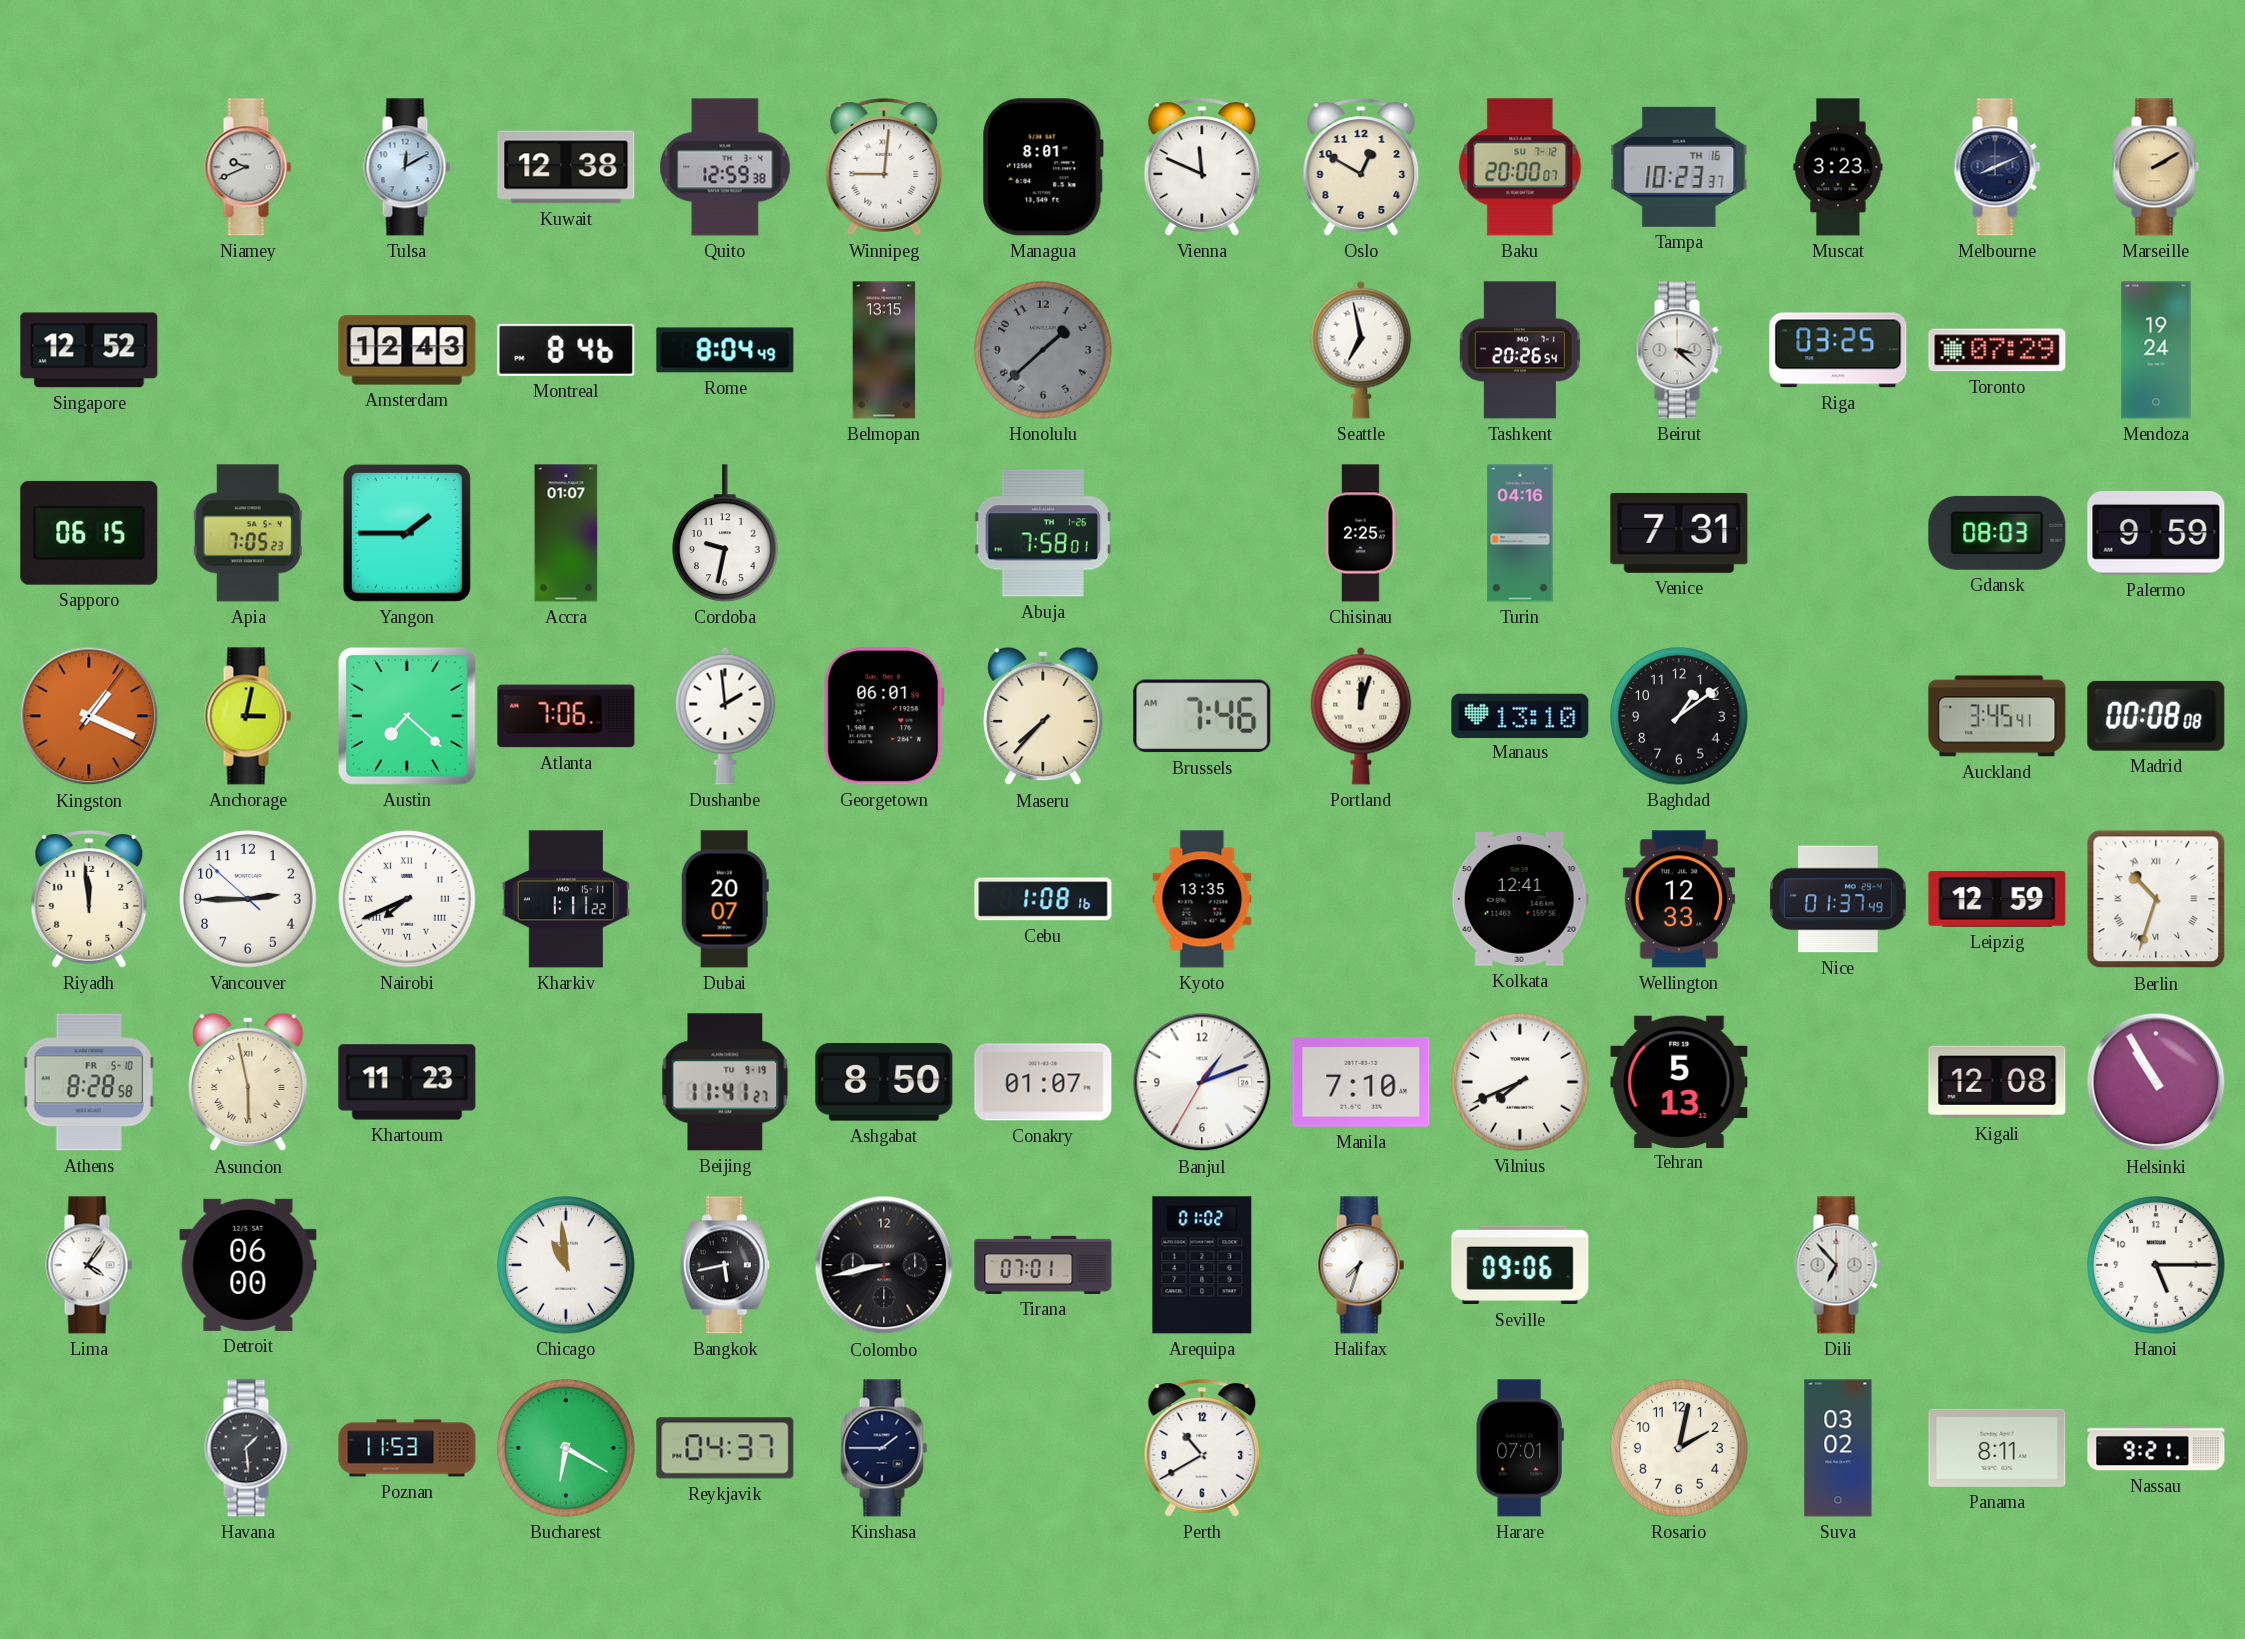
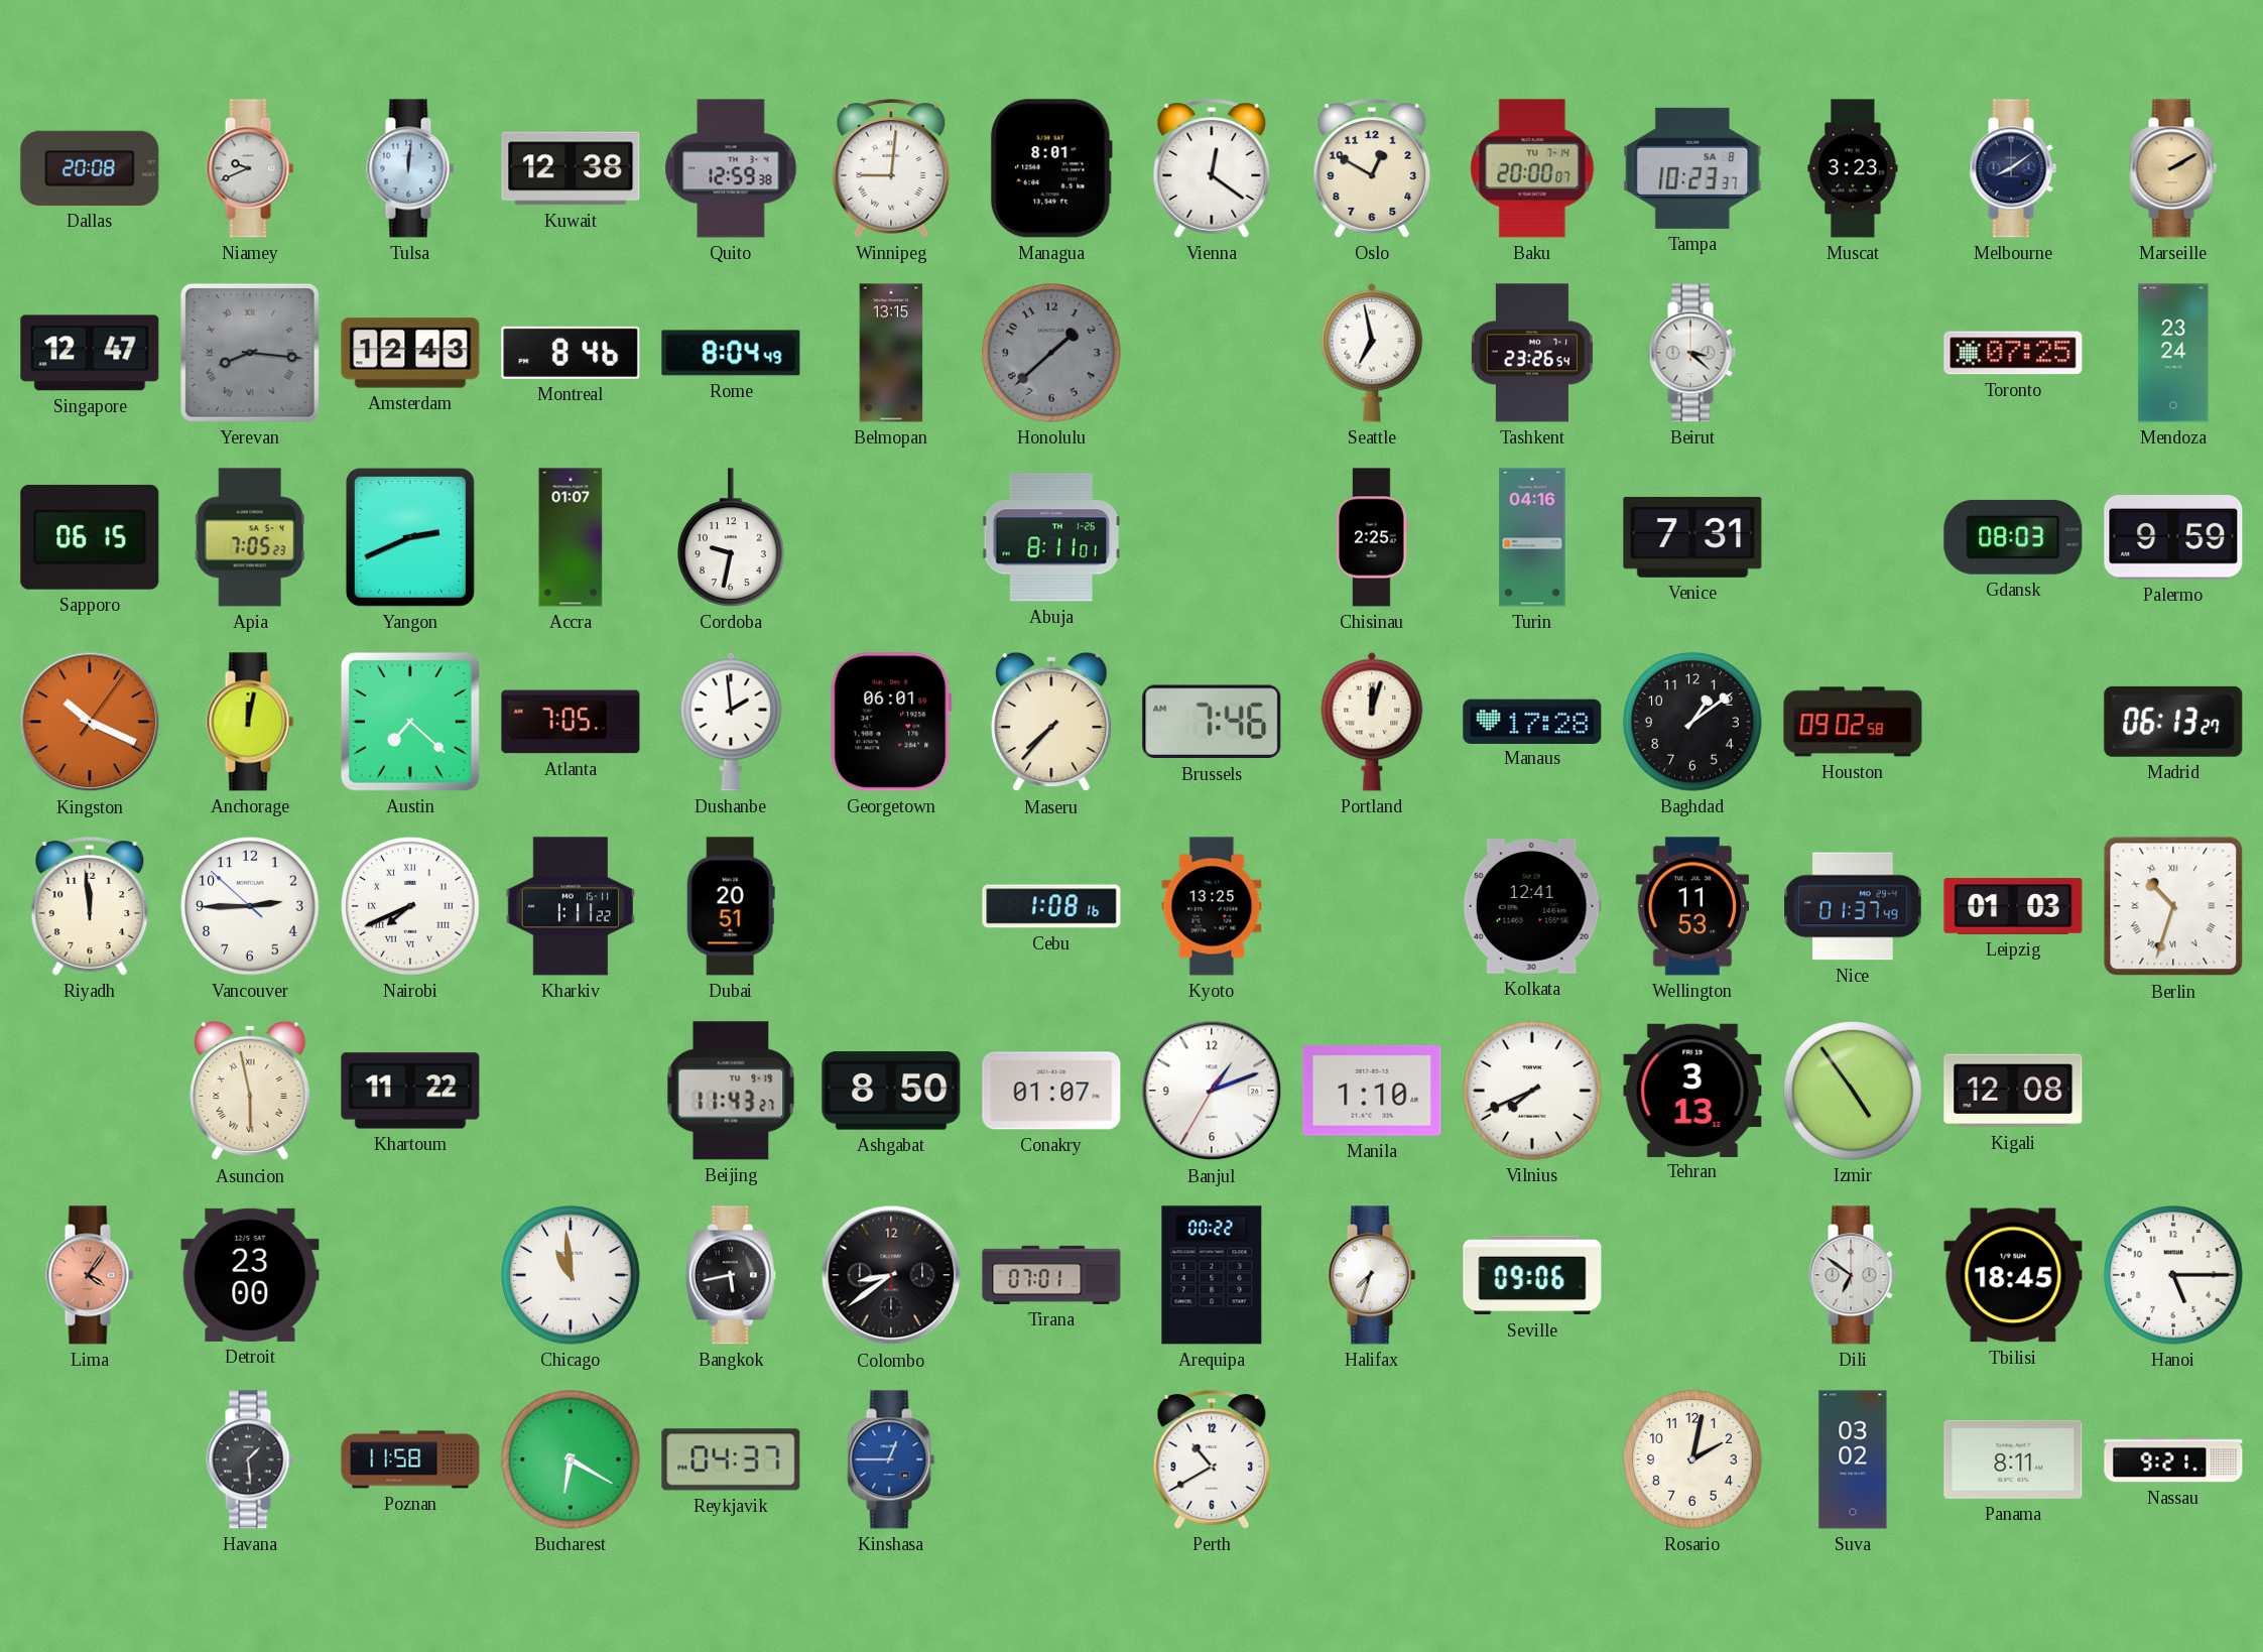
Dallas: none -> 20:08 (90, 168)
Tulsa: 12:10 -> 12:01 (410, 168)
Vienna: 11:49 -> 12:21 (1212, 168)
Baku date: SU 7-12 -> TU 7-14 (1532, 168)
Tampa date: TH 16 -> SA 8 (1692, 168)
Melbourne: 8:11 -> 8:09 (2013, 168)
Singapore: 12:52 -> 12:47 (90, 353)
Yerevan: none -> 8:16 (250, 353)
Tashkent: 20:26 -> 23:26 (1532, 353)
Riga: 03:25 -> none (1838, 350)
Toronto: 07:29 -> 07:25 (2013, 353)
Mendoza: 19:24 -> 23:24 (2173, 353)
Yangon: 1:45 -> 2:41 (410, 537)
Abuja: 7:58 -> 8:11 (1051, 537)
Kingston: 1:19 -> 10:19 (90, 722)
Anchorage: 3:02 -> 12:02 (250, 722)
Atlanta: 7:06 -> 7:05 (571, 722)
Manaus: 13:10 -> 17:28 (1532, 721)
Houston: none -> 09:02 (1853, 722)
Auckland: 3:45 -> none (1997, 716)
Madrid: 00:08 -> 06:13 (2173, 722)
Dubai: 20:07 -> 20:51 (731, 906)
Kyoto: 13:35 -> 13:25 (1212, 906)
Wellington: 12:33 -> 11:53 (1692, 906)
Leipzig: 12:59 -> 01:03 (2013, 906)
Athens: 8:28 -> none (89, 1082)
Khartoum: 11:23 -> 11:22 (410, 1091)
Beijing: 11:41 -> 11:43 (731, 1091)
Manila: 7:10 -> 1:10 (1372, 1092)
Tehran: 5:13 -> 3:13 (1692, 1090)
Izmir: none -> 4:54 (1853, 1091)
Helsinki: 10:55 -> none (2156, 1082)
Lima dial: white -> salmon (90, 1275)
Detroit: 06:00 -> 23:00 (250, 1275)
Colombo: 8:43 -> 8:39 (891, 1275)
Arequipa: 01:02 -> 00:22 (1212, 1275)
Dili: 6:53 -> 6:51 (1853, 1275)
Tbilisi: none -> 18:45 (2013, 1275)
Poznan: 11:53 -> 11:58 (410, 1459)
Kinshasa: 1:45 -> 12:45 (891, 1459)
Kinshasa dial: navy -> blue (891, 1459)
Harare: 07:01 -> none (1520, 1448)
